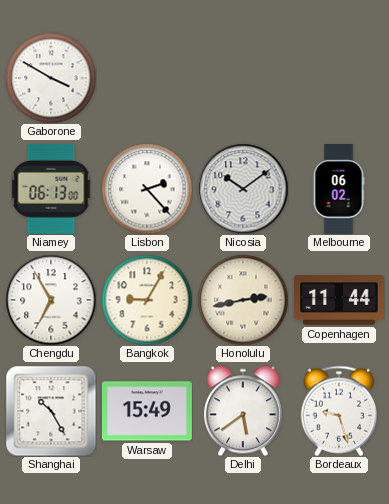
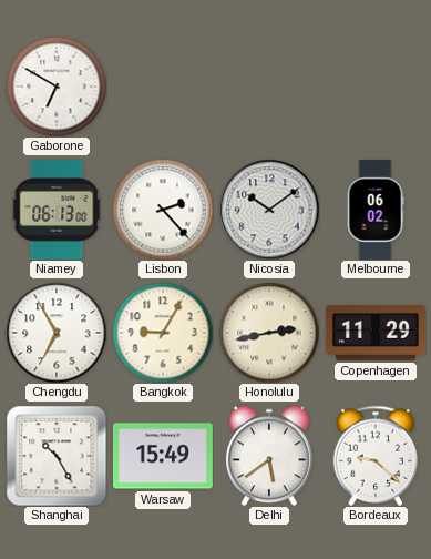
Gaborone: 3:50 -> 6:50 (57, 87)
Copenhagen: 11:44 -> 11:29 (376, 334)
Bordeaux: 9:27 -> 9:22 (376, 456)
